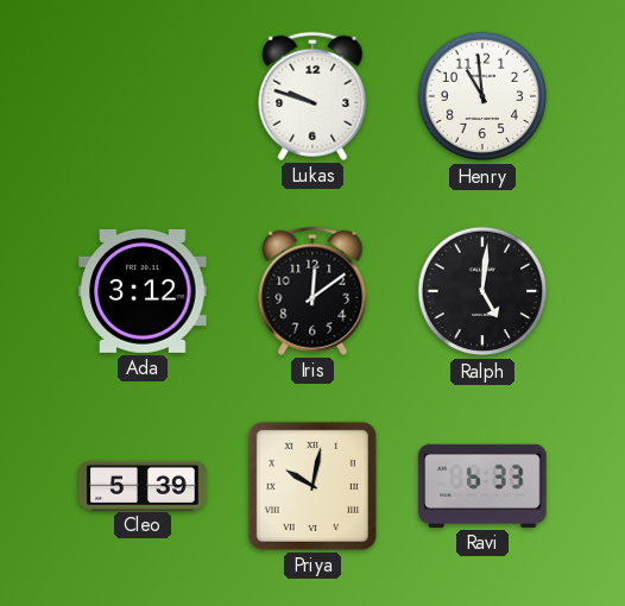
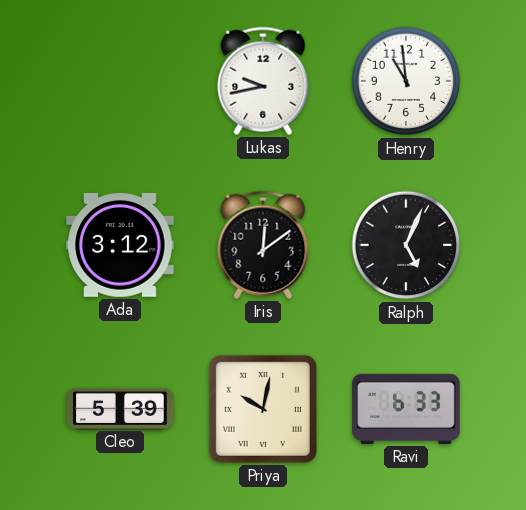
Lukas: 9:48 -> 9:43 (263, 81)
Ralph: 5:01 -> 5:04 (406, 245)
